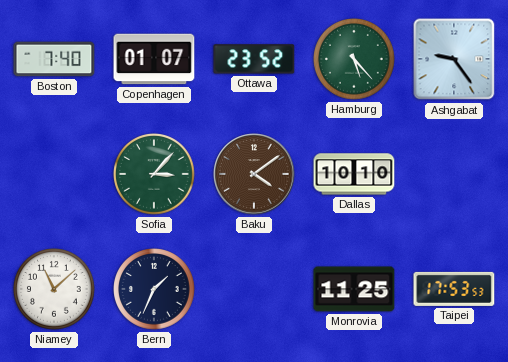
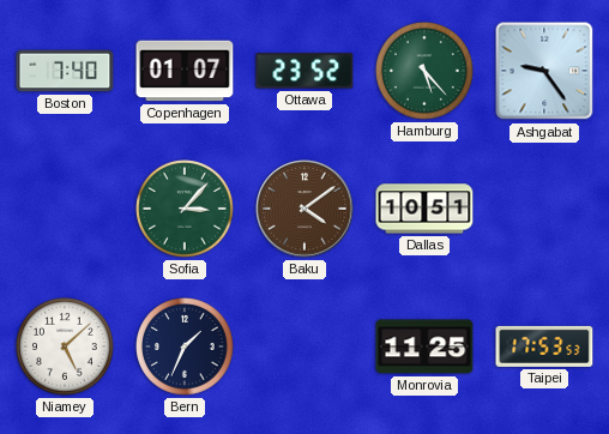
Dallas: 10:10 -> 10:51 (424, 209)
Niamey: 11:08 -> 5:08 (66, 348)
